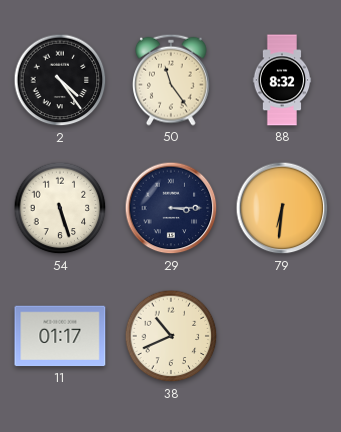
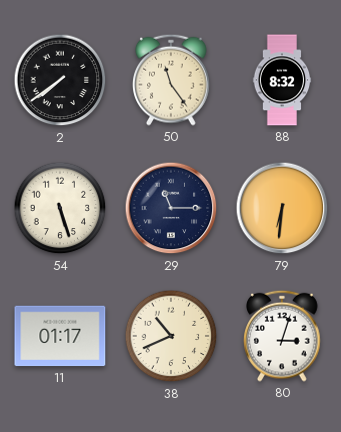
2: 4:24 -> 7:39 (60, 80)
29: 3:15 -> 11:15 (171, 208)
80: none -> 3:03 (283, 336)
